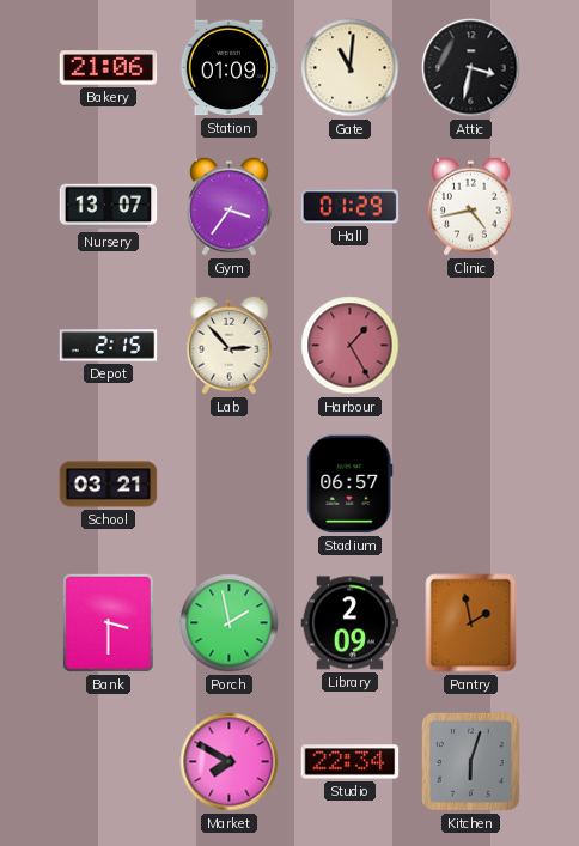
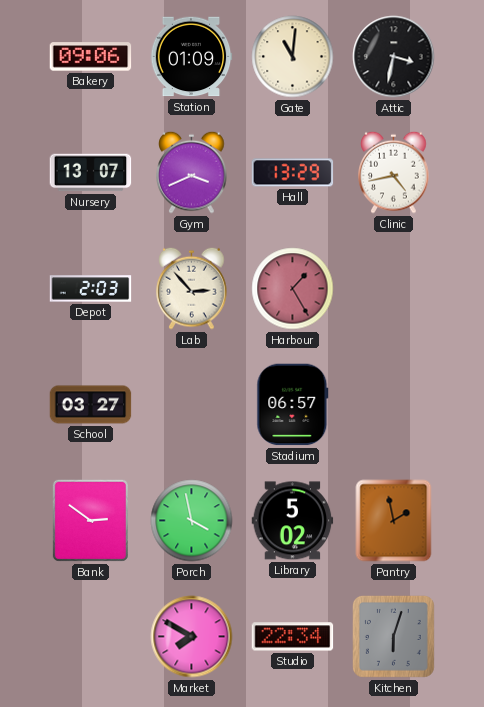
Bakery: 21:06 -> 09:06 (91, 57)
Gym: 3:36 -> 3:41 (192, 172)
Hall: 01:29 -> 13:29 (293, 173)
Depot: 2:15 -> 2:03 (91, 289)
School: 03:21 -> 03:27 (91, 405)
Bank: 3:30 -> 2:51 (90, 520)
Porch: 1:58 -> 3:58 (192, 521)
Library: 2:09 -> 5:02 (293, 521)
